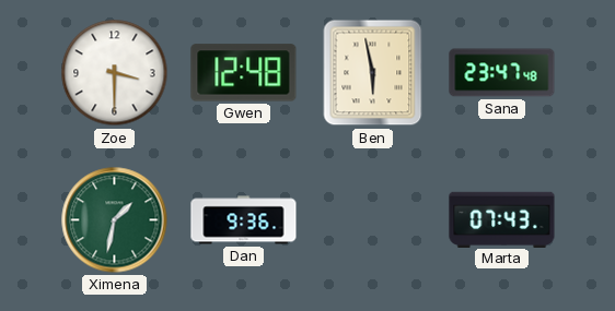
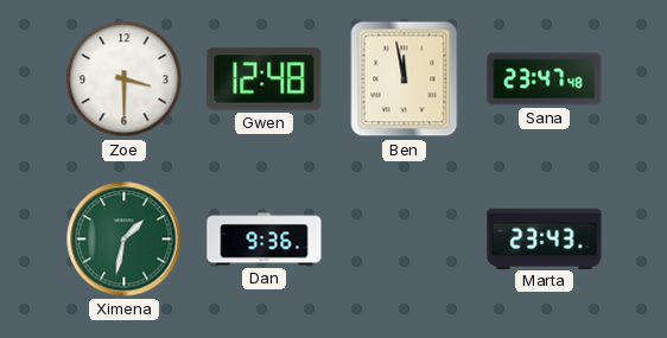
Ben: 5:58 -> 11:58 (405, 79)
Marta: 07:43 -> 23:43 (545, 238)
